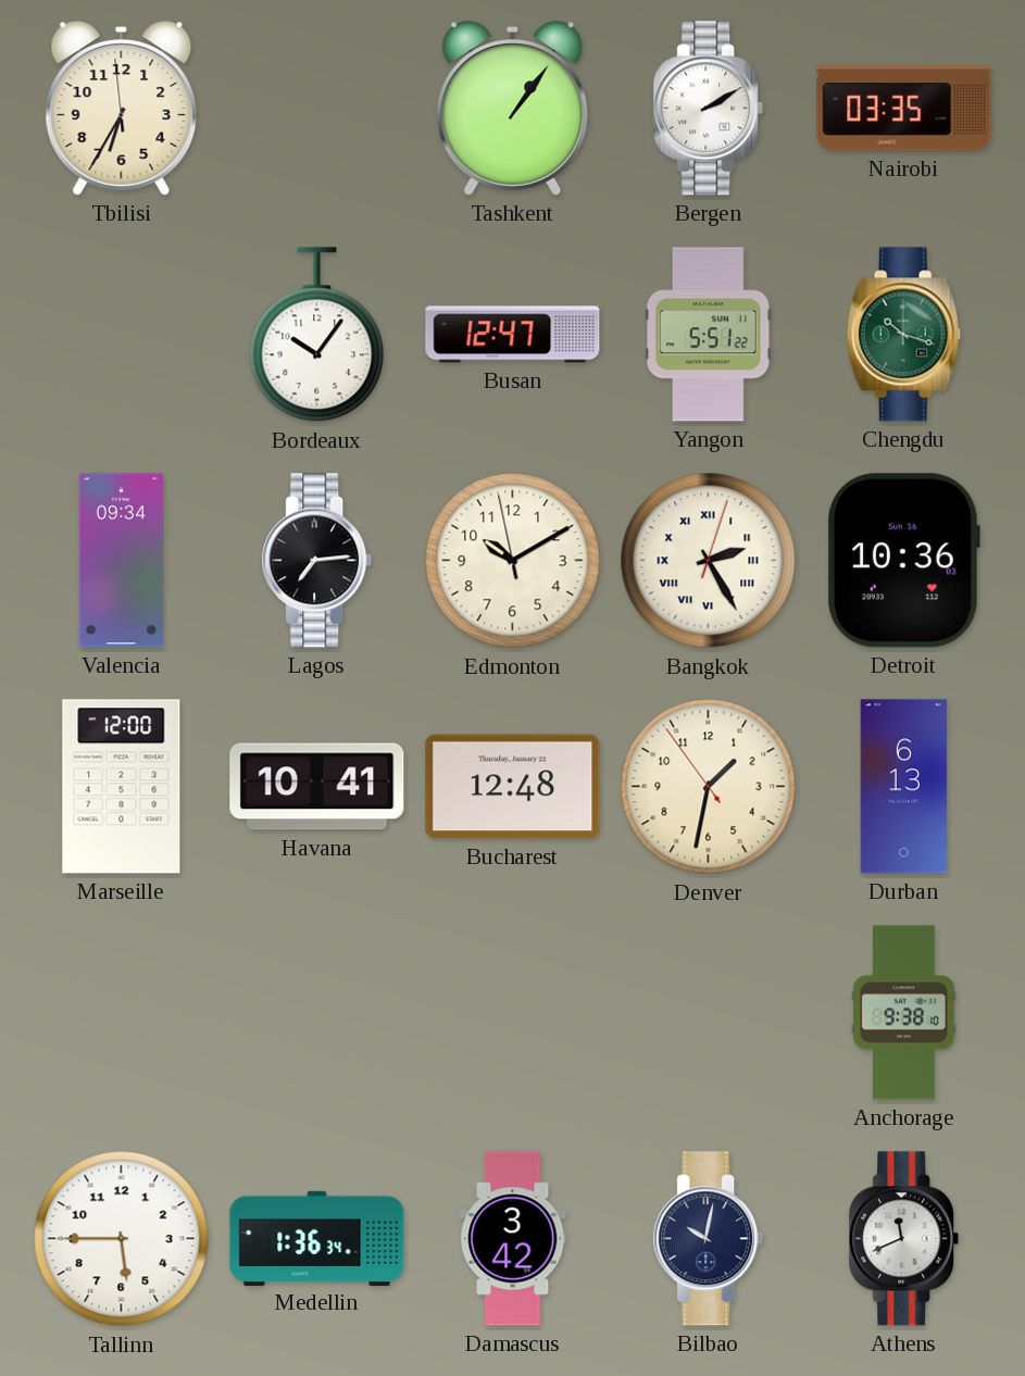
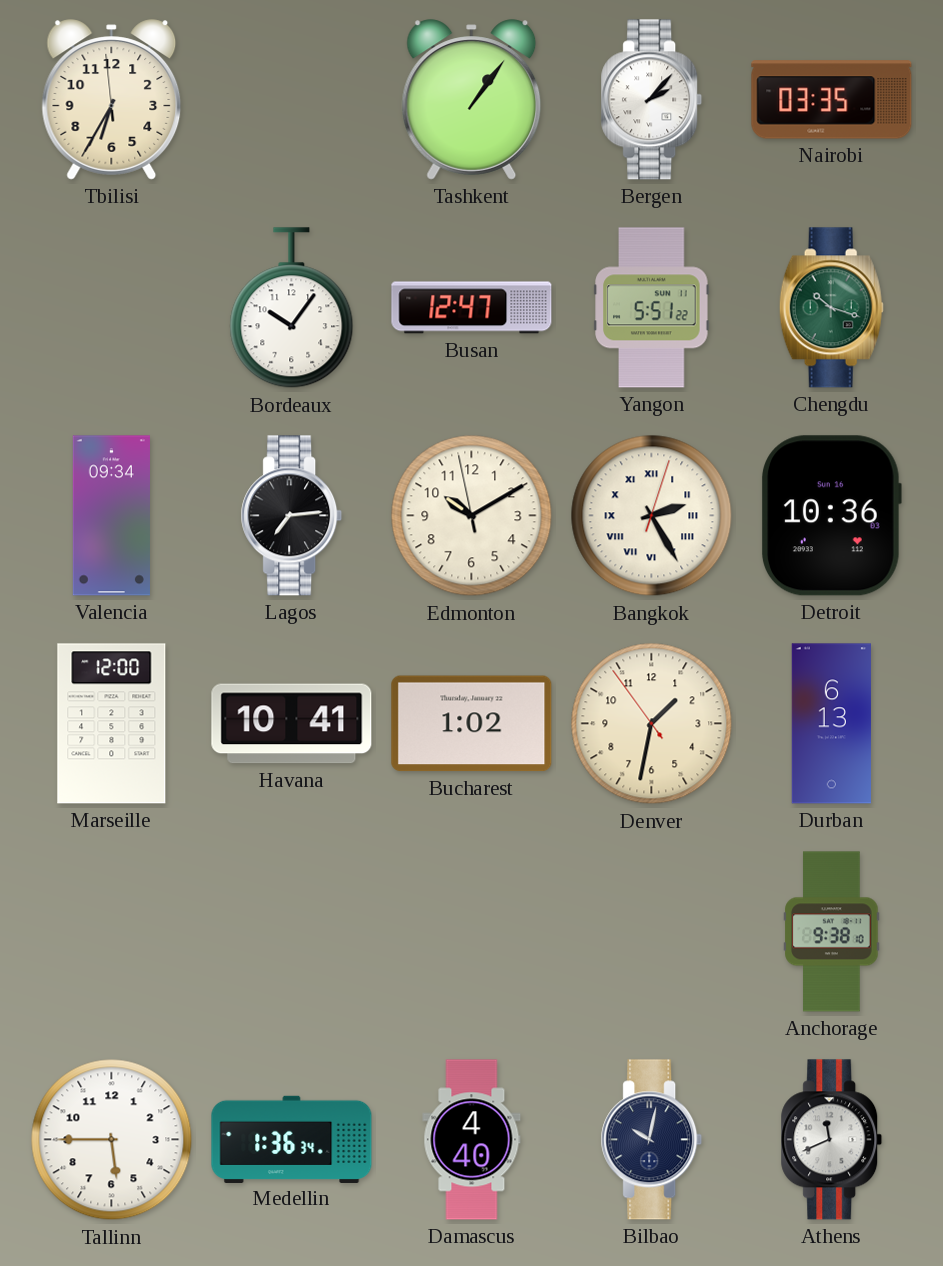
Bergen: 2:10 -> 2:07 (652, 100)
Bucharest: 12:48 -> 1:02 (472, 724)
Damascus: 3:42 -> 4:40 (472, 1140)
